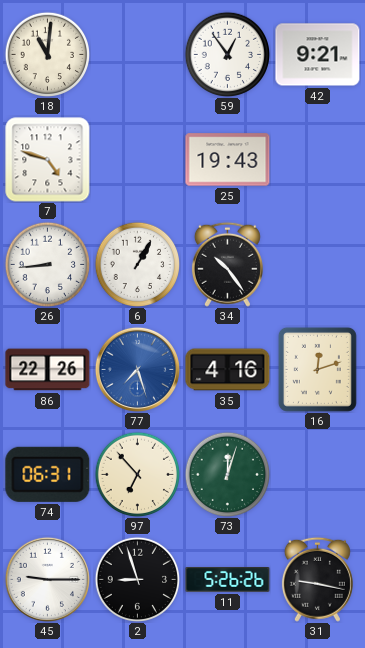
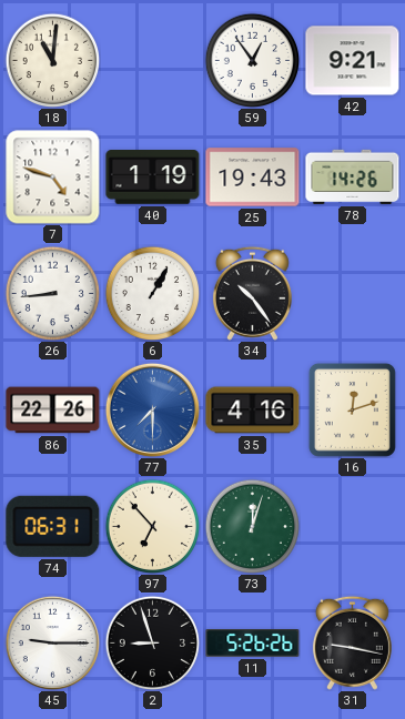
40: none -> 1:19 (153, 178)
78: none -> 14:26 (353, 176)
77: 7:27 -> 7:30 (152, 409)
